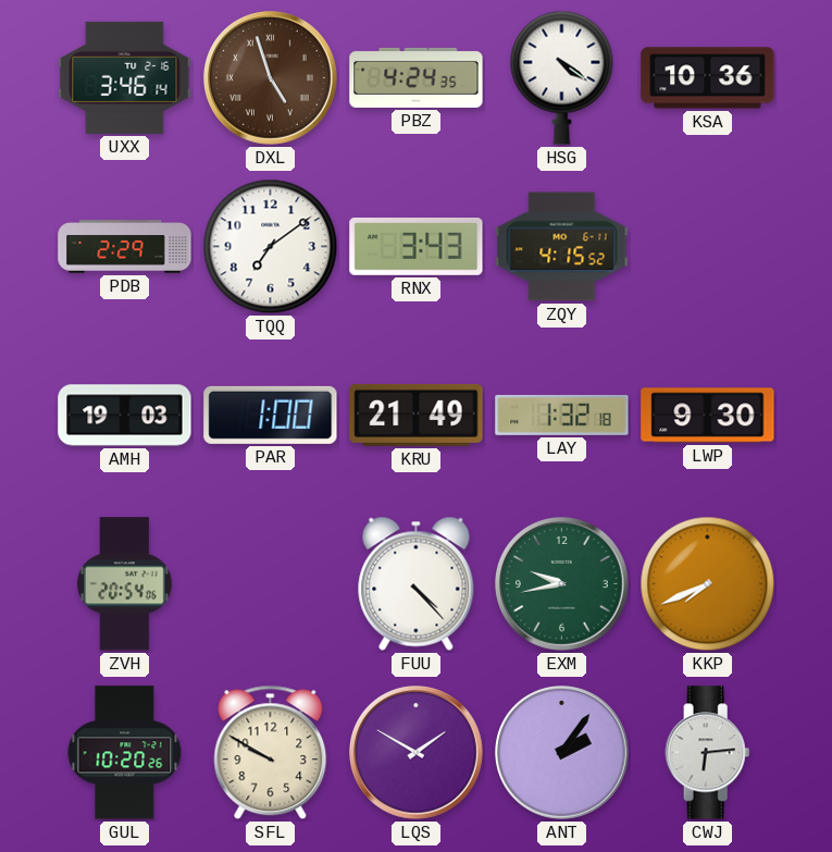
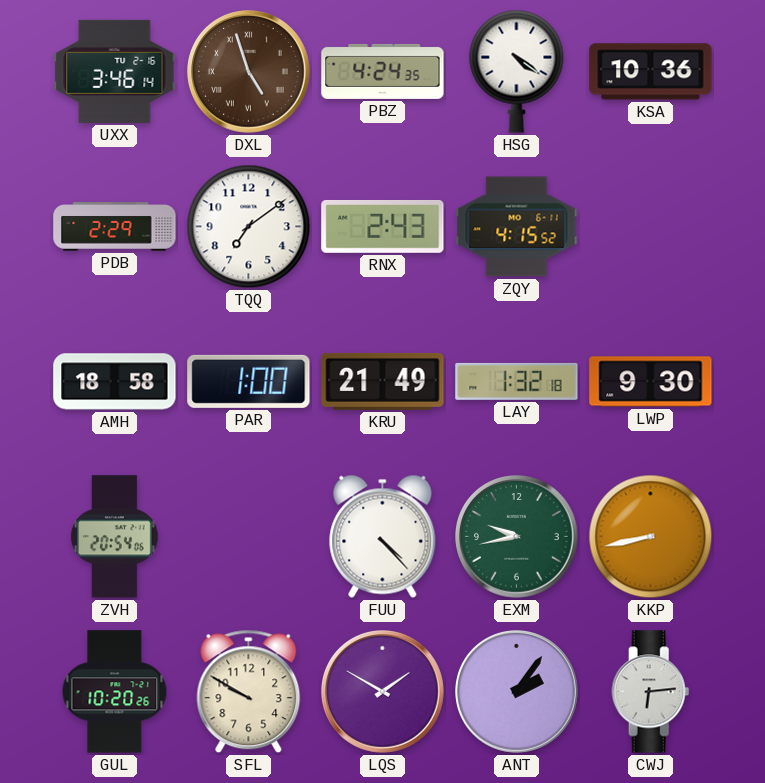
RNX: 3:43 -> 2:43 (383, 227)
AMH: 19:03 -> 18:58 (115, 382)
KKP: 7:41 -> 8:43 (651, 537)
